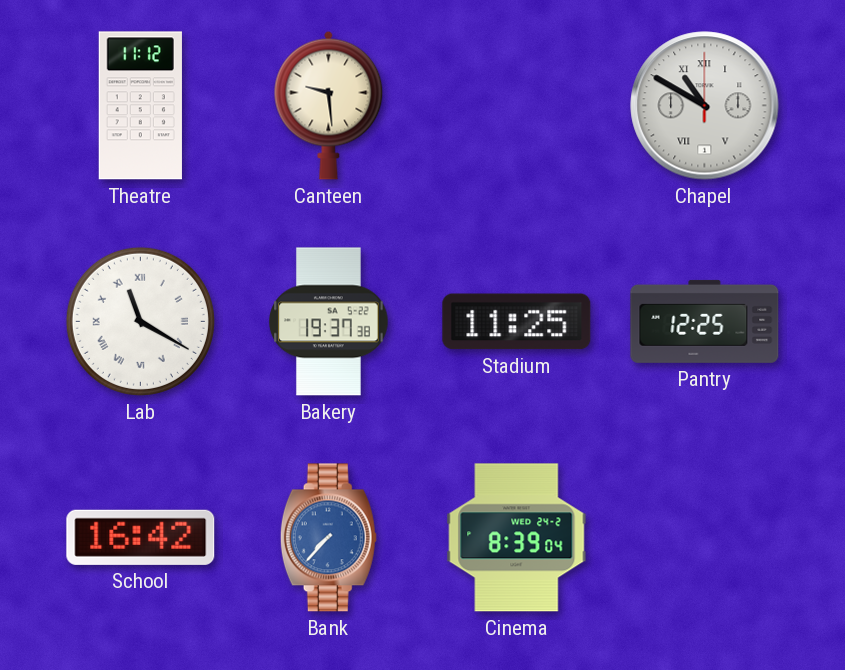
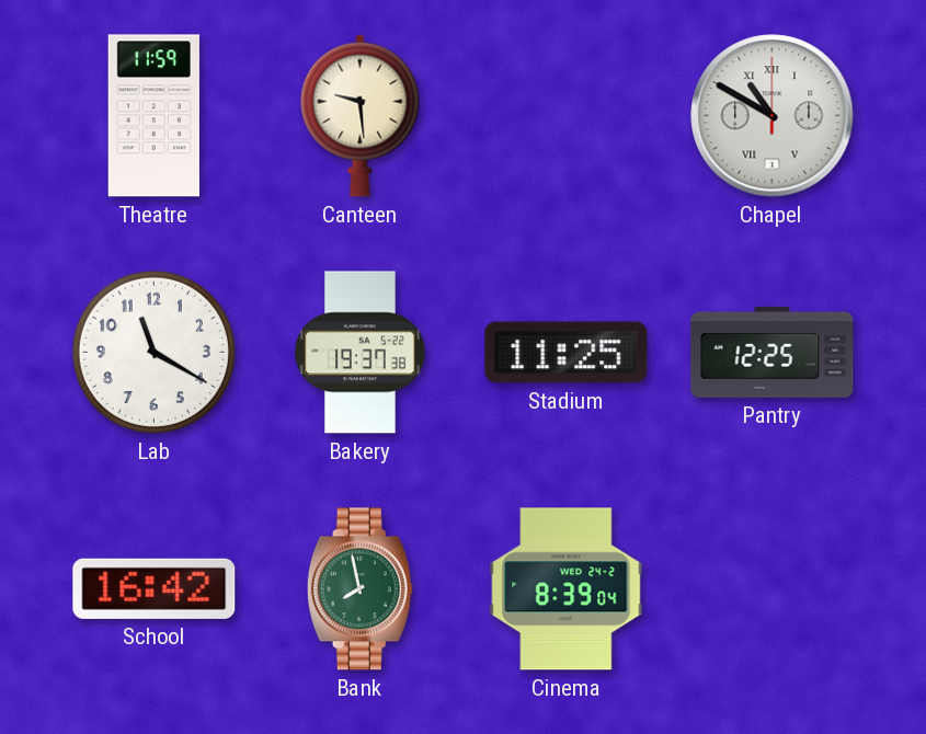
Theatre: 11:12 -> 11:59 (153, 116)
Lab numerals: Roman -> Arabic (153, 352)
Bank: 7:37 -> 7:58 (359, 589)
Bank dial: blue -> green (359, 589)
